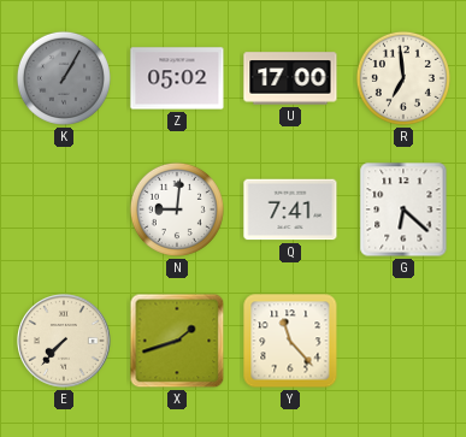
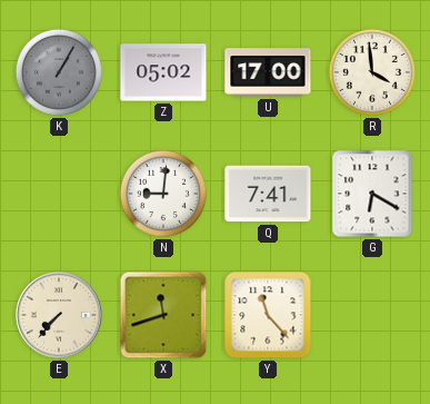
R: 6:59 -> 3:59 (372, 72)
G: 6:22 -> 6:20 (372, 194)
X: 1:42 -> 11:42 (163, 315)
